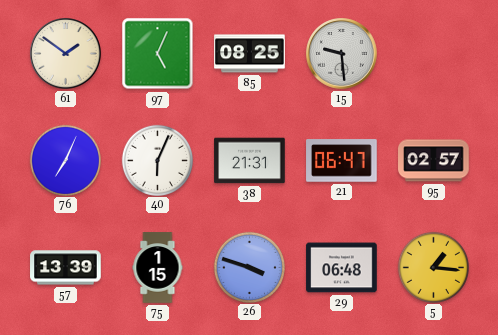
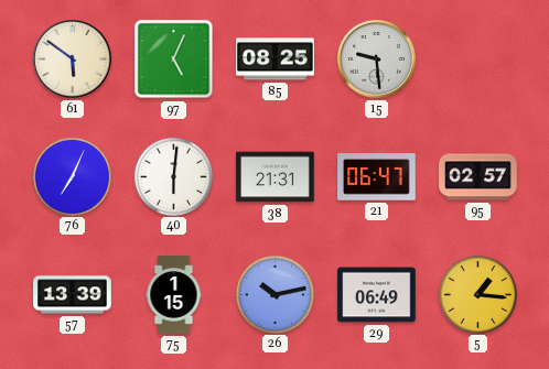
61: 1:51 -> 5:51 (73, 59)
40: 6:04 -> 6:01 (173, 176)
26: 3:48 -> 10:13 (274, 294)
29: 06:48 -> 06:49 (377, 295)
